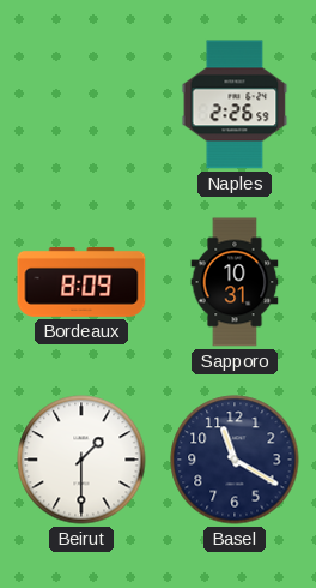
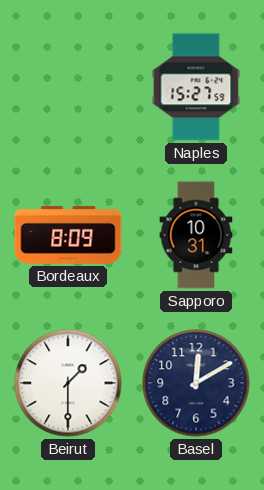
Naples: 2:26 -> 15:27 (196, 87)
Basel: 11:20 -> 12:10 (196, 383)
